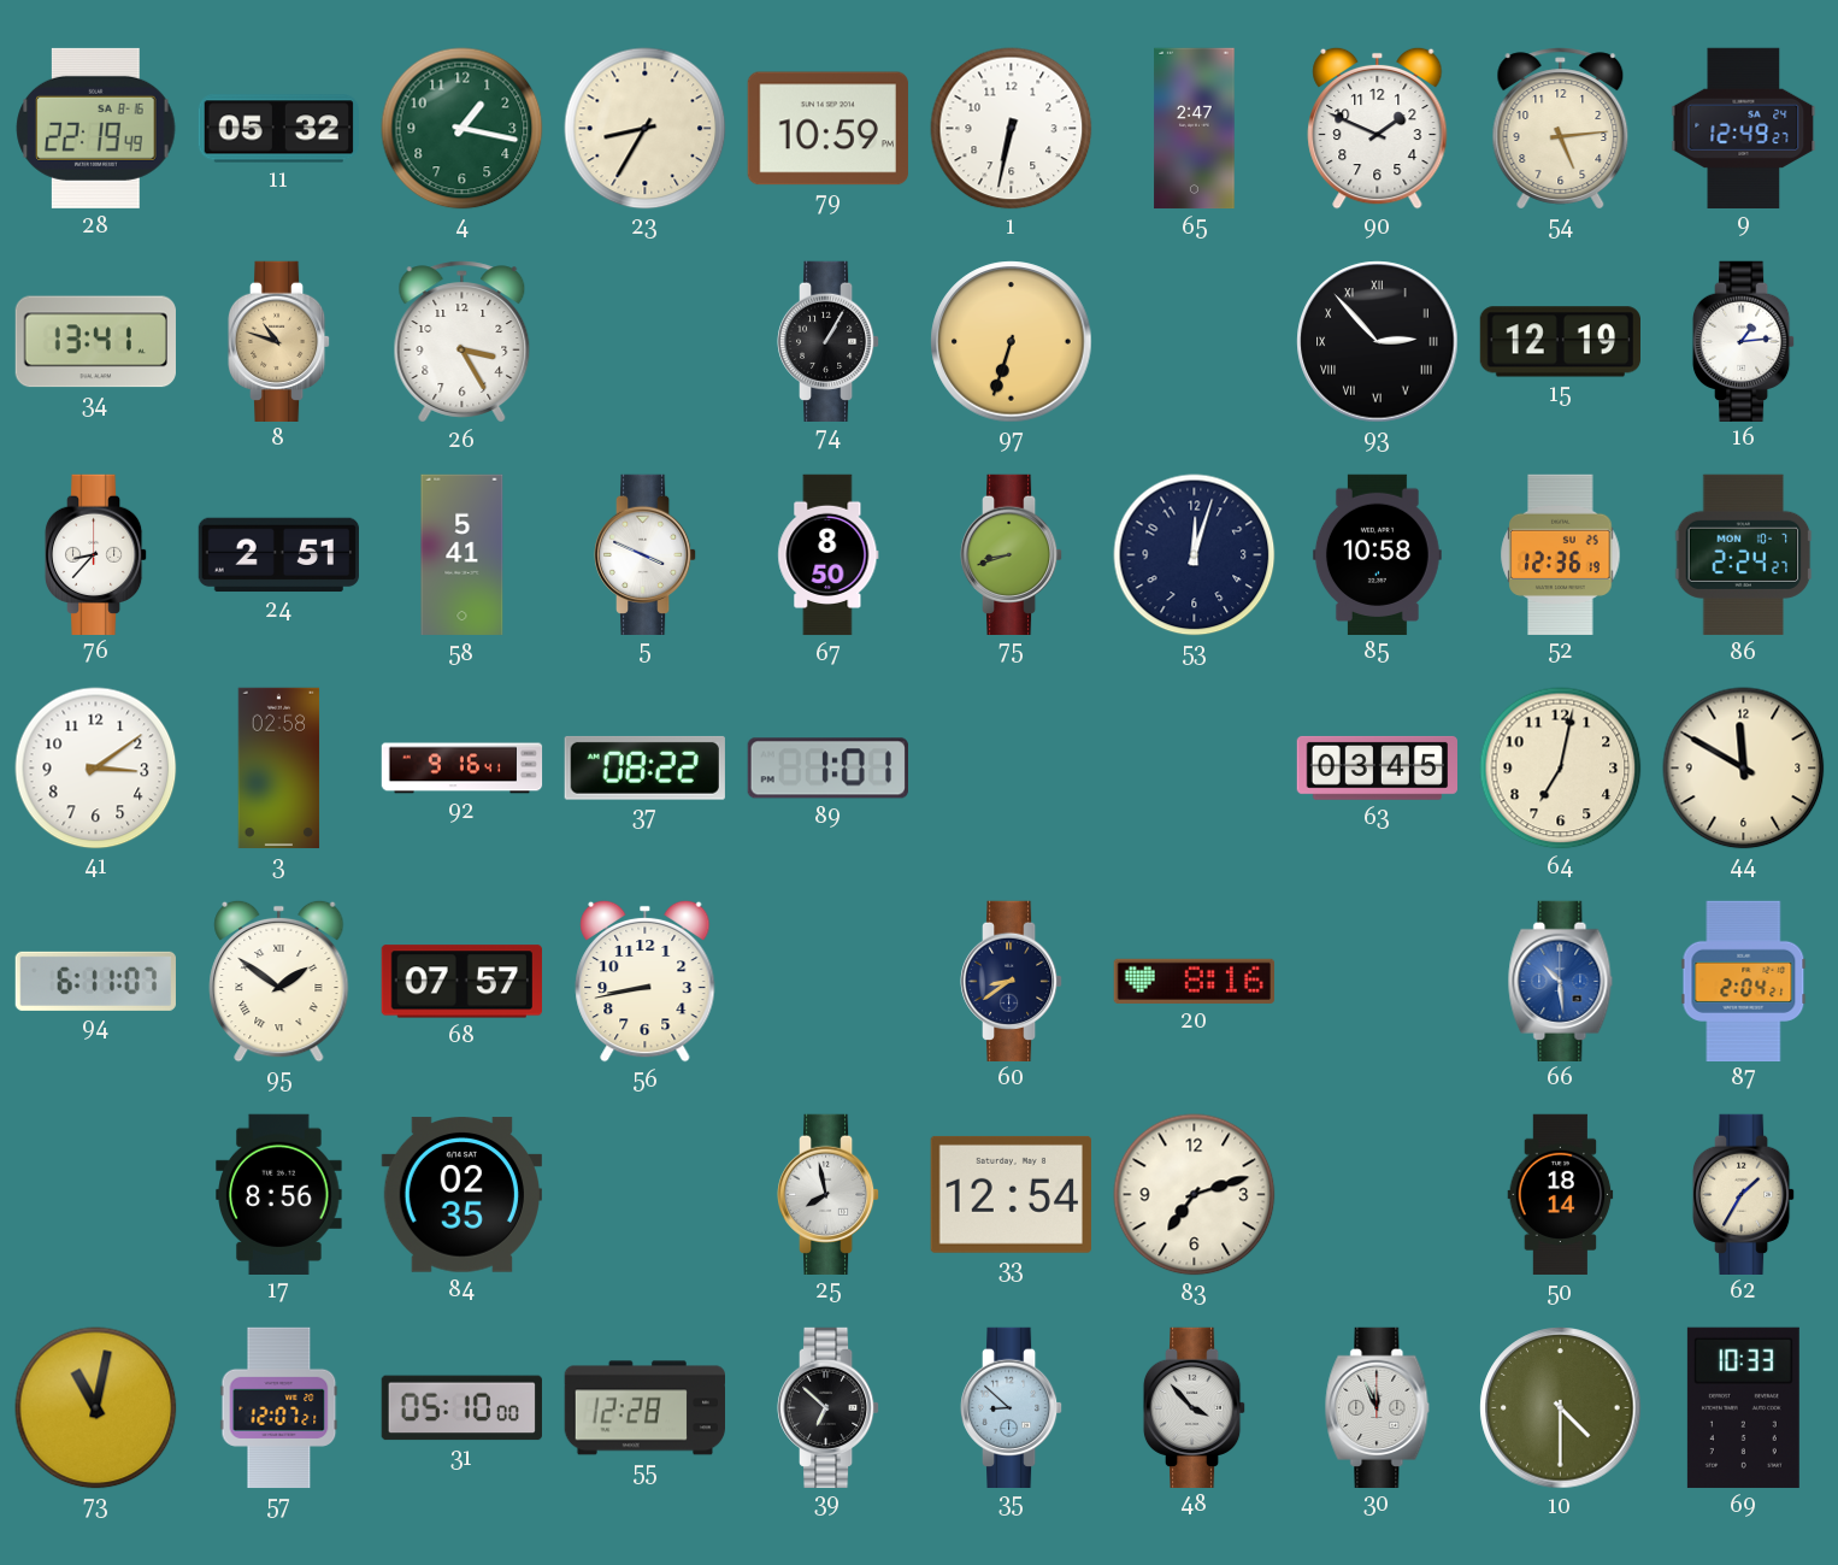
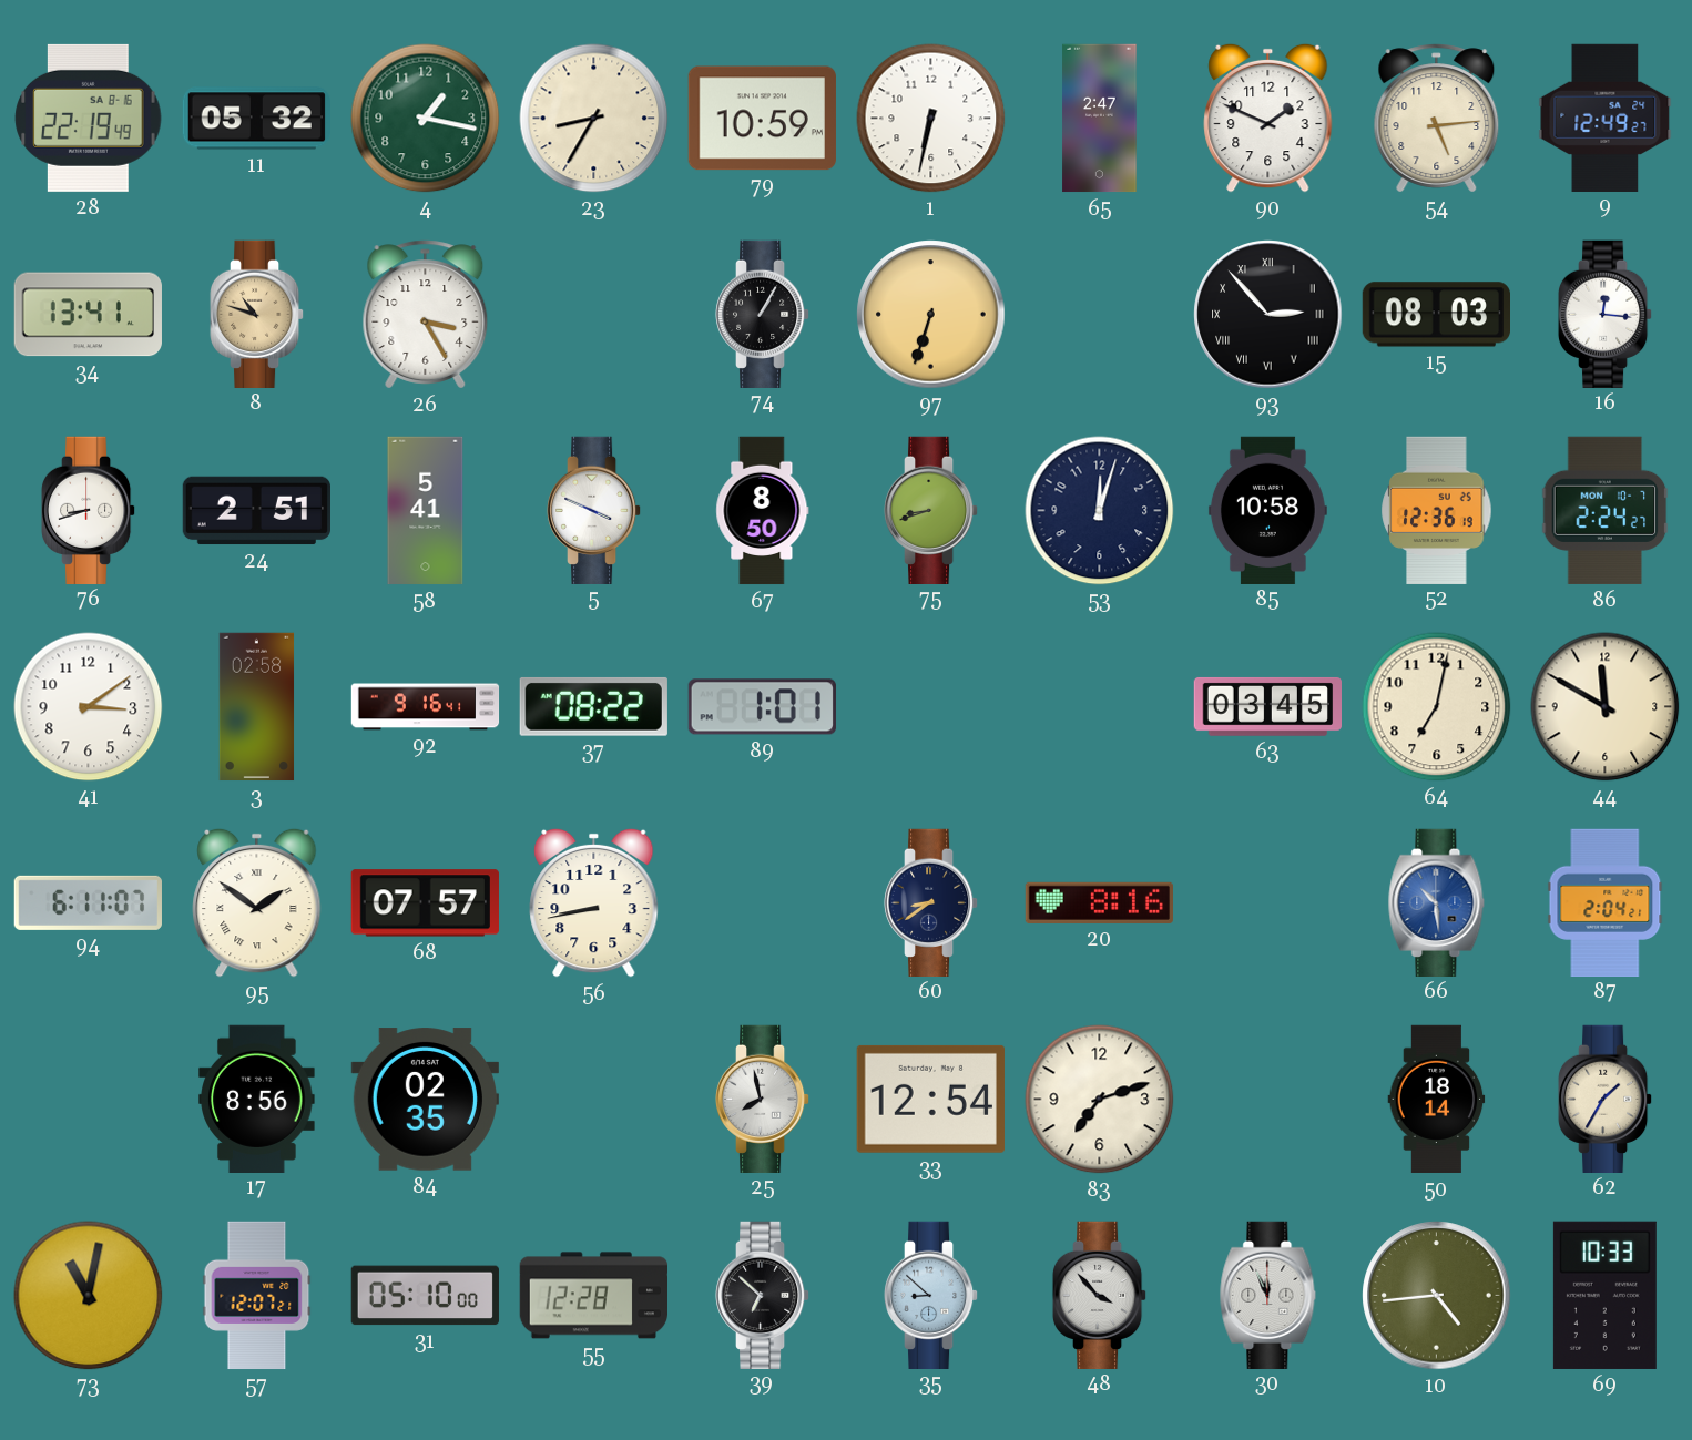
15: 12:19 -> 08:03 (1436, 315)
16: 1:14 -> 12:16 (1606, 314)
76: 8:37 -> 8:42 (89, 510)
10: 4:30 -> 4:44 (1437, 1296)
